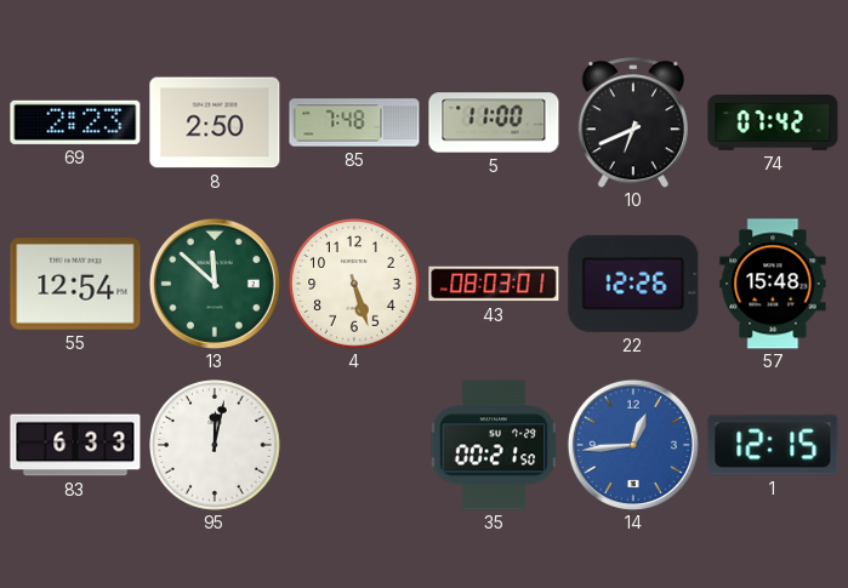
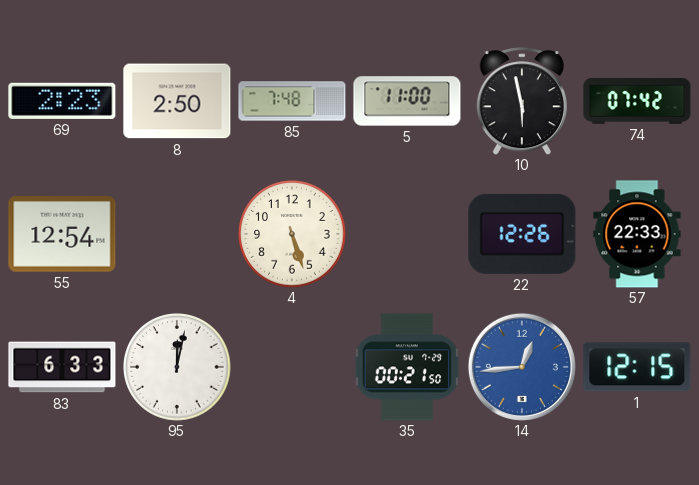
10: 6:41 -> 5:58 (522, 101)
13: 11:52 -> none (215, 284)
43: 08:03 -> none (494, 284)
57: 15:48 -> 22:33 (637, 234)
